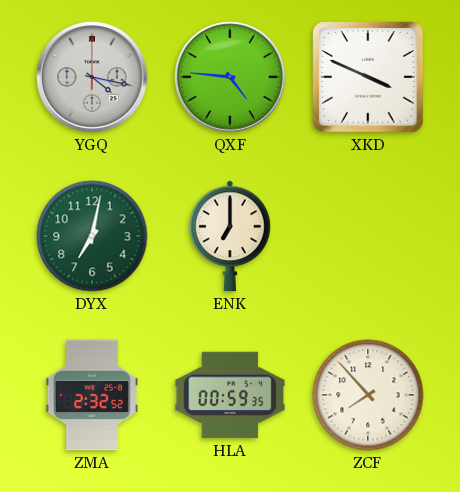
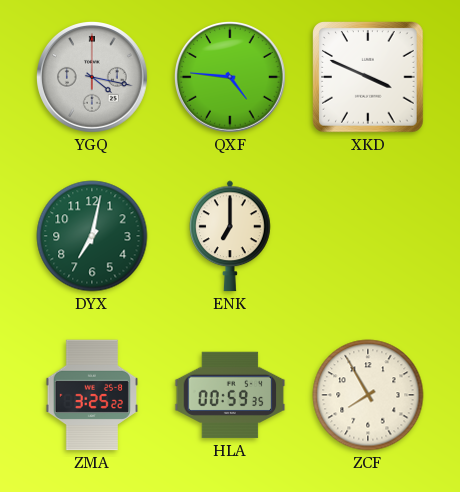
ZMA: 2:32 -> 3:25 (91, 395)
ZCF: 7:53 -> 7:55 (368, 395)
